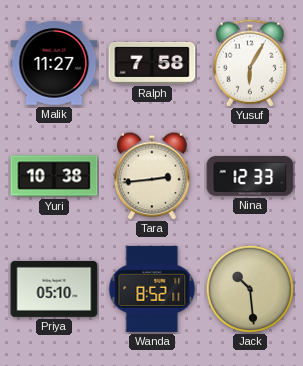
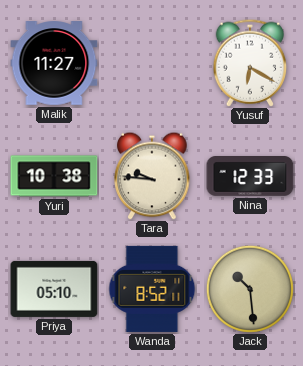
Ralph: 7:58 -> none (152, 63)
Yusuf: 6:05 -> 6:20 (250, 63)
Tara: 2:44 -> 9:46 (152, 176)
